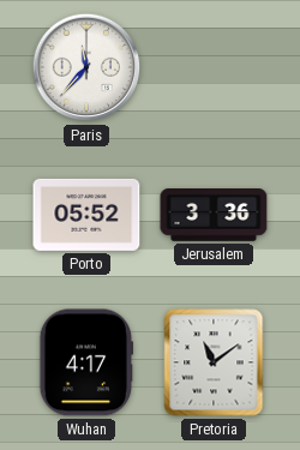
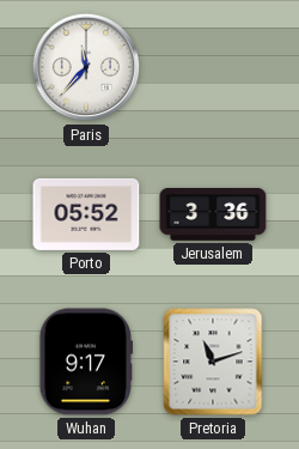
Wuhan: 4:17 -> 9:17 (85, 362)
Pretoria: 11:09 -> 11:12 (213, 362)
